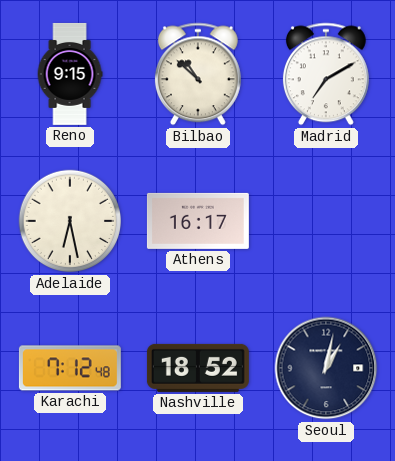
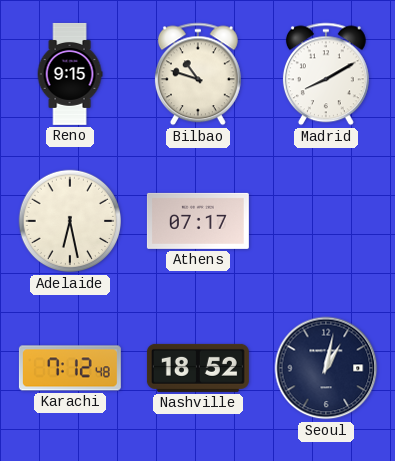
Bilbao: 10:52 -> 10:48 (198, 74)
Madrid: 7:10 -> 8:10 (326, 74)
Athens: 16:17 -> 07:17 (198, 221)
